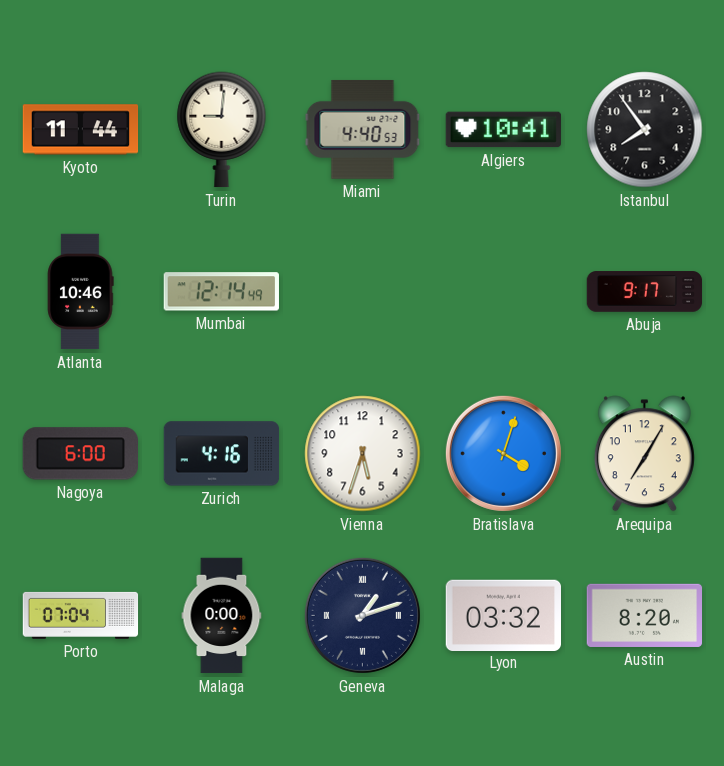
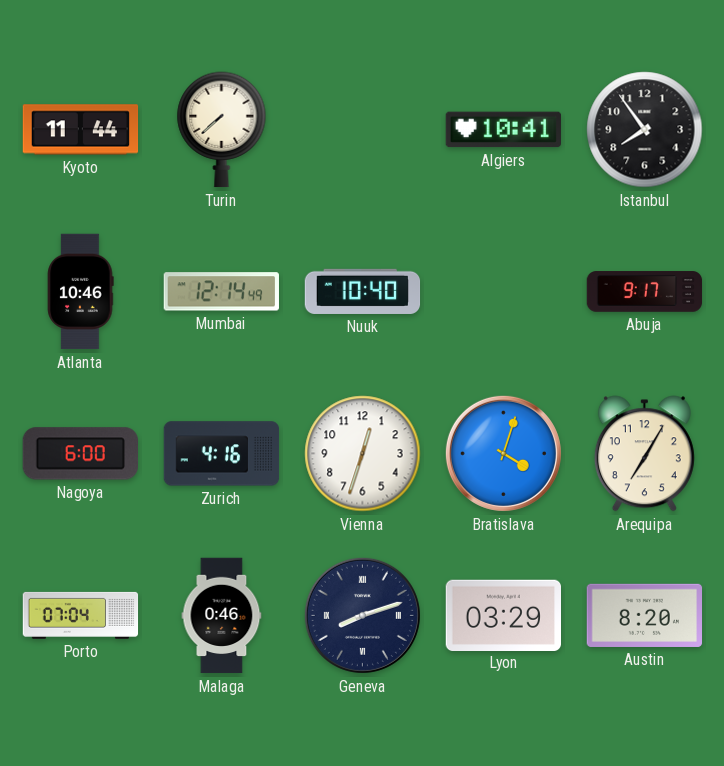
Turin: 9:01 -> 7:38 (222, 130)
Miami: 4:40 -> none (363, 129)
Nuuk: none -> 10:40 (363, 291)
Vienna: 5:33 -> 12:33 (363, 454)
Malaga: 0:00 -> 0:46 (222, 616)
Geneva: 1:12 -> 8:12 (362, 615)
Lyon: 03:32 -> 03:29 (503, 615)
